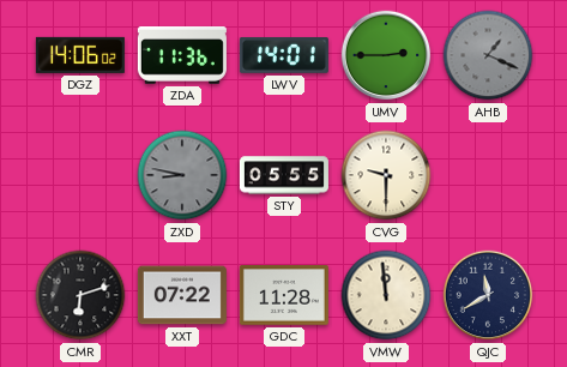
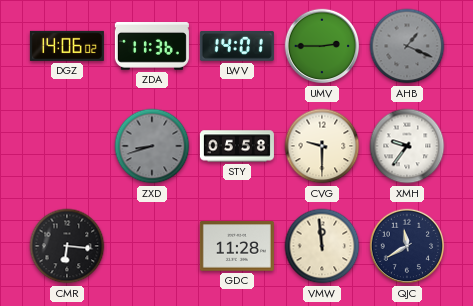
ZXD: 8:47 -> 8:42 (152, 146)
STY: 05:55 -> 05:58 (237, 146)
XMH: none -> 9:36 (407, 146)
CMR: 6:12 -> 6:16 (67, 246)
XXT: 07:22 -> none (182, 295)
